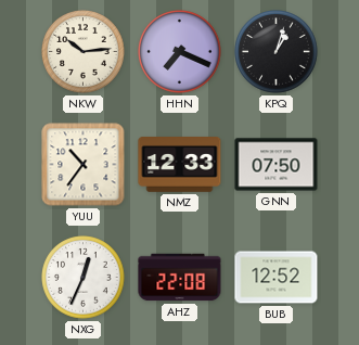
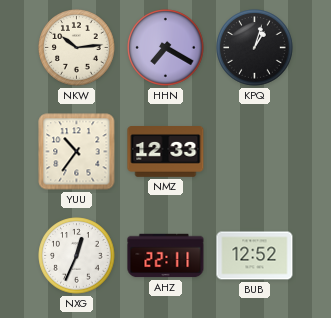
HHN: 7:19 -> 7:20 (166, 48)
GNN: 07:50 -> none (277, 165)
AHZ: 22:08 -> 22:11 (166, 256)
